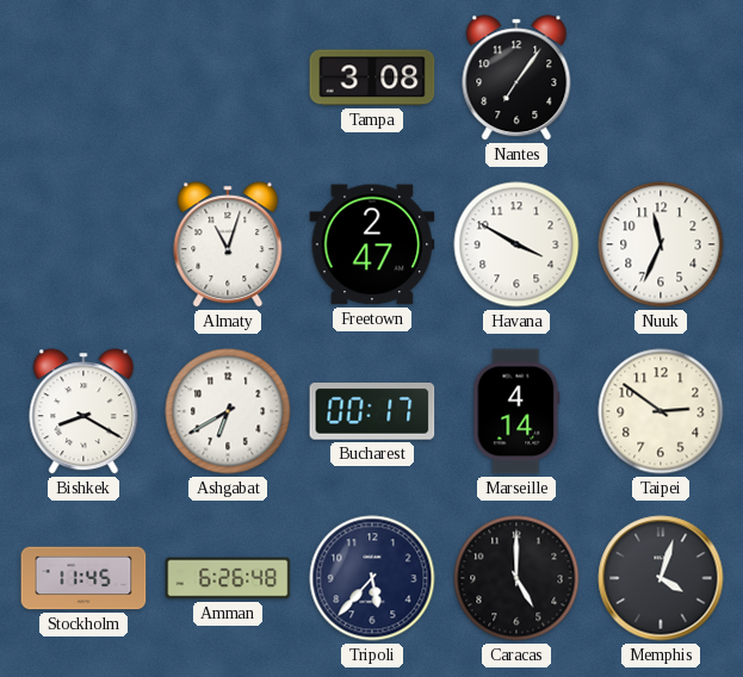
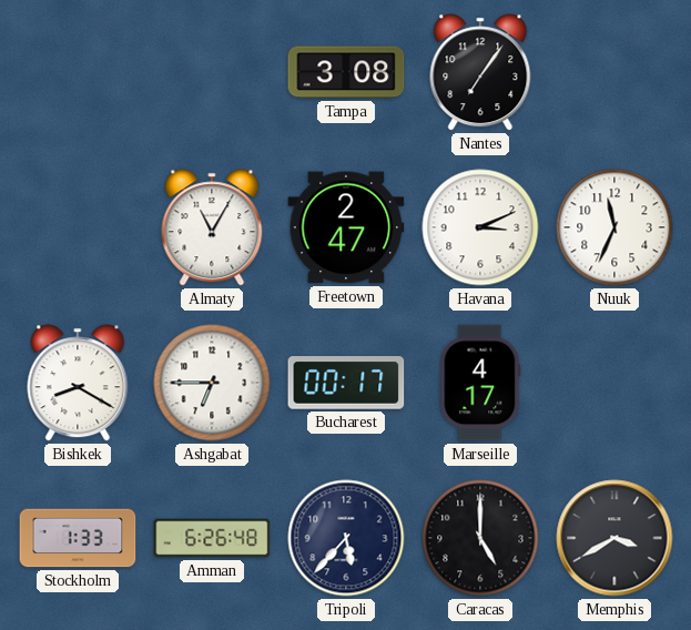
Almaty: 11:03 -> 11:05 (212, 227)
Havana: 3:50 -> 3:11 (480, 227)
Ashgabat: 6:40 -> 6:45 (212, 383)
Marseille: 4:14 -> 4:17 (480, 383)
Taipei: 2:51 -> none (661, 411)
Stockholm: 11:45 -> 1:33 (78, 538)
Memphis: 4:03 -> 3:40 (614, 538)
